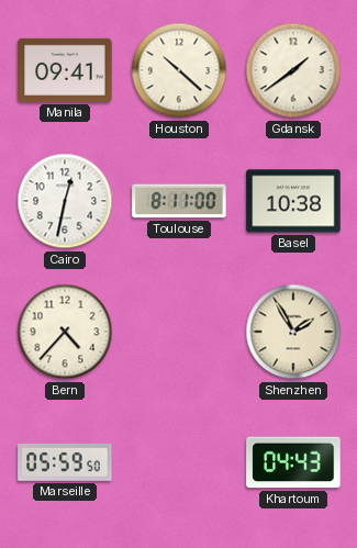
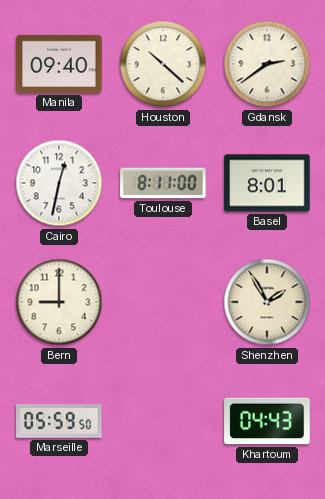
Manila: 09:41 -> 09:40 (59, 64)
Gdansk: 1:39 -> 2:39 (267, 64)
Basel: 10:38 -> 8:01 (267, 183)
Bern: 4:37 -> 9:00 (59, 302)
